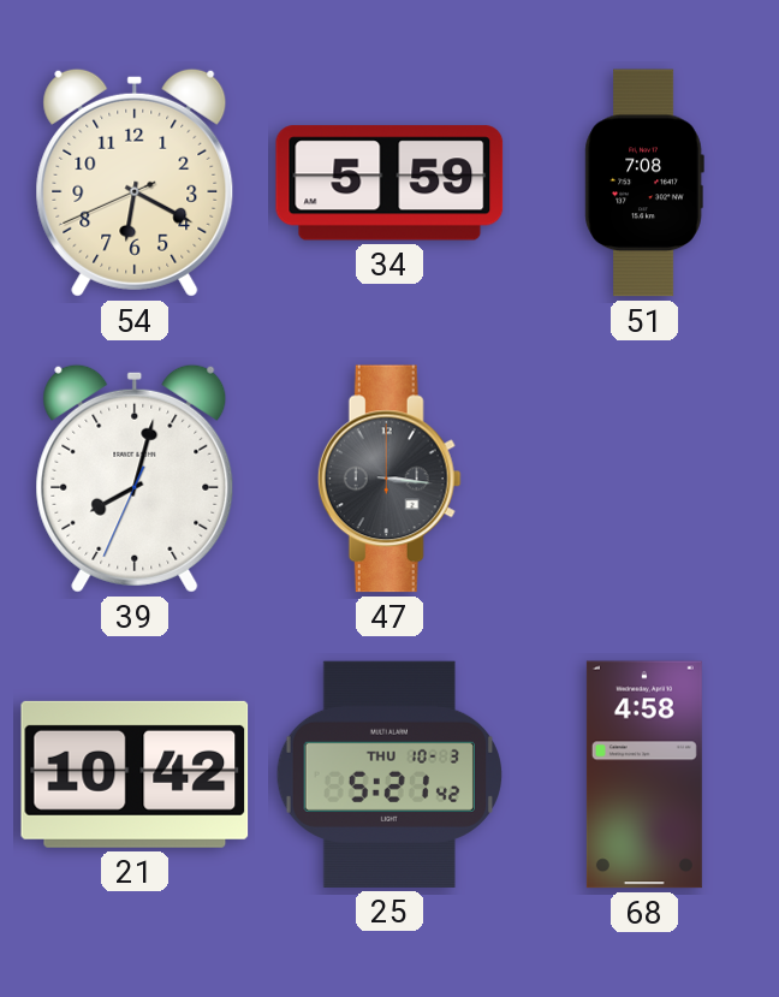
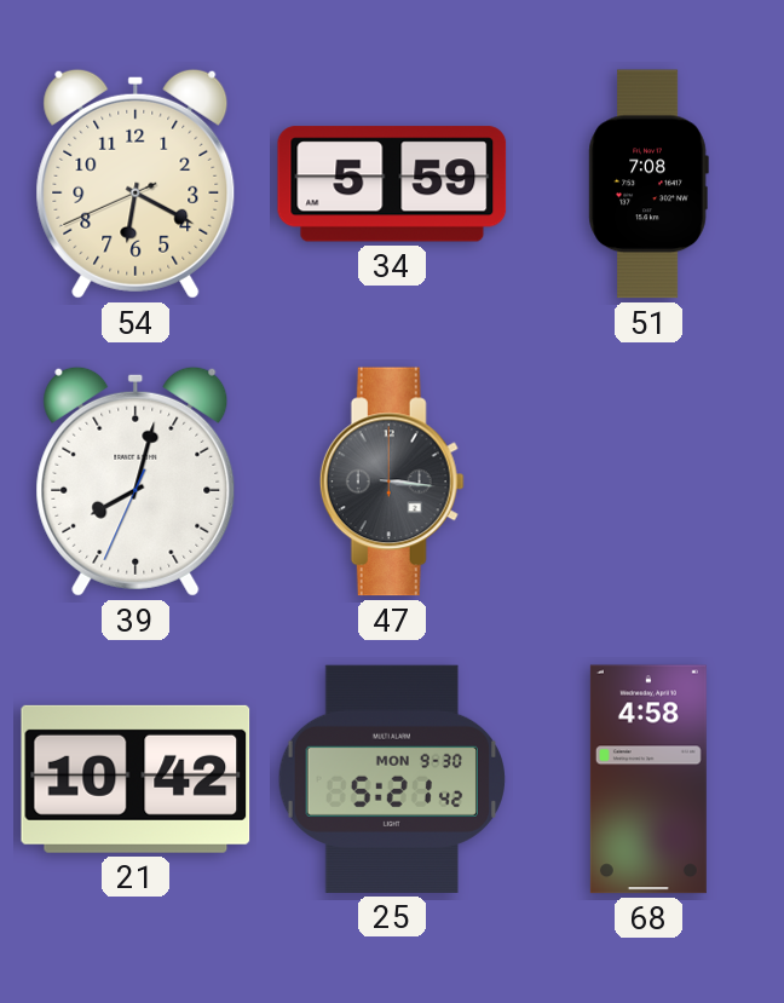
25 date: THU 10-3 -> MON 9-30 (391, 779)
